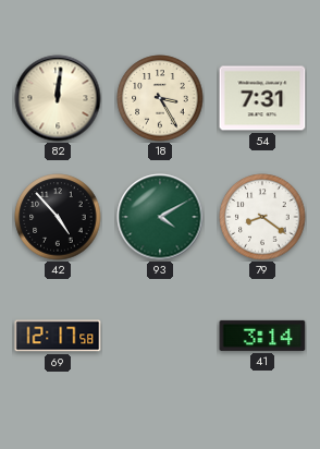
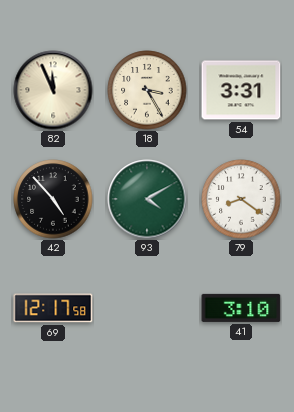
82: 12:01 -> 11:56 (53, 90)
54: 7:31 -> 3:31 (241, 90)
41: 3:14 -> 3:10 (241, 308)
